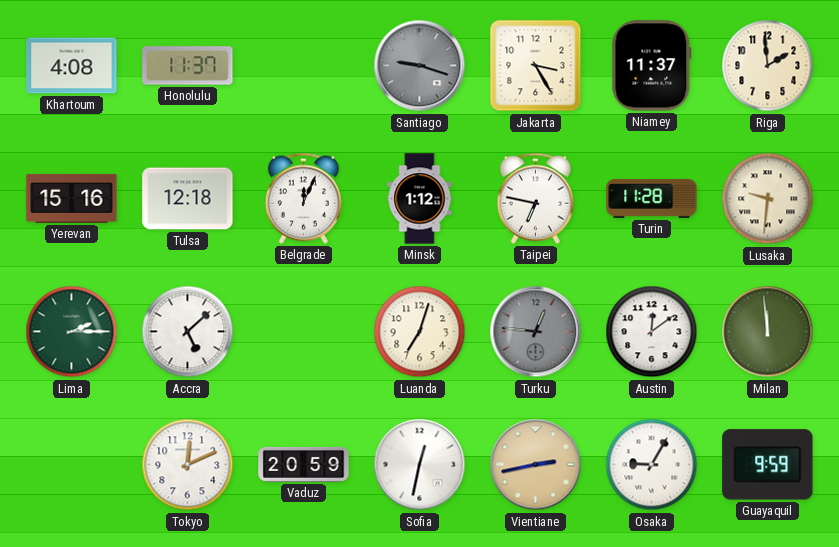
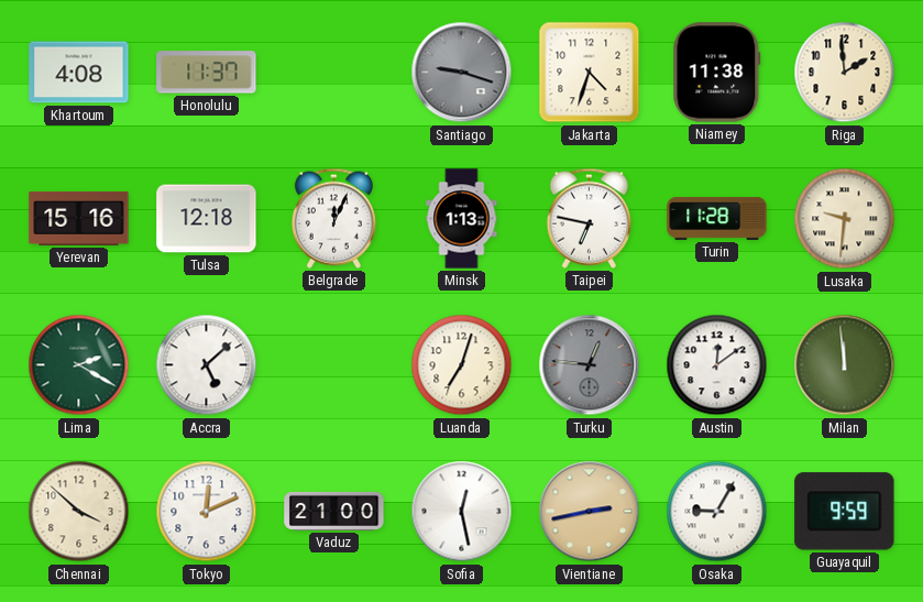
Jakarta: 3:25 -> 4:33 (590, 73)
Niamey: 11:37 -> 11:38 (717, 73)
Minsk: 1:12 -> 1:13 (462, 219)
Lima: 2:15 -> 2:20 (79, 365)
Chennai: none -> 3:52 (79, 512)
Vaduz: 20:59 -> 21:00 (334, 511)
Sofia: 12:32 -> 12:28 (462, 512)
